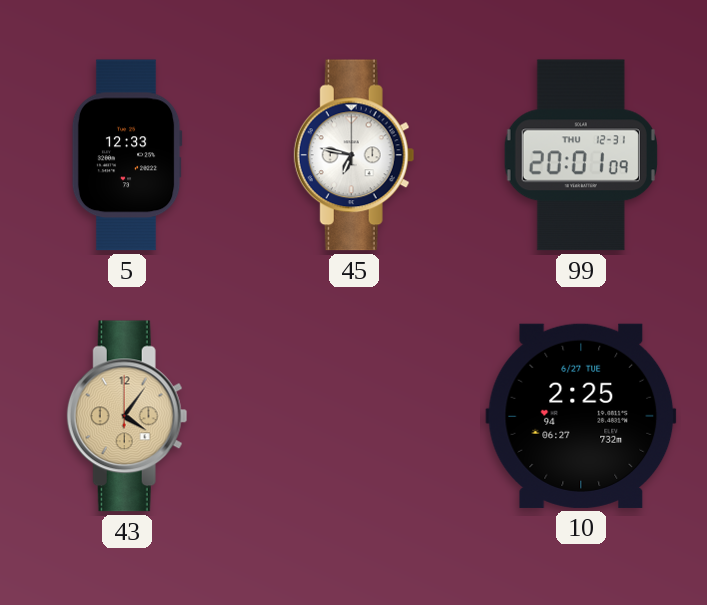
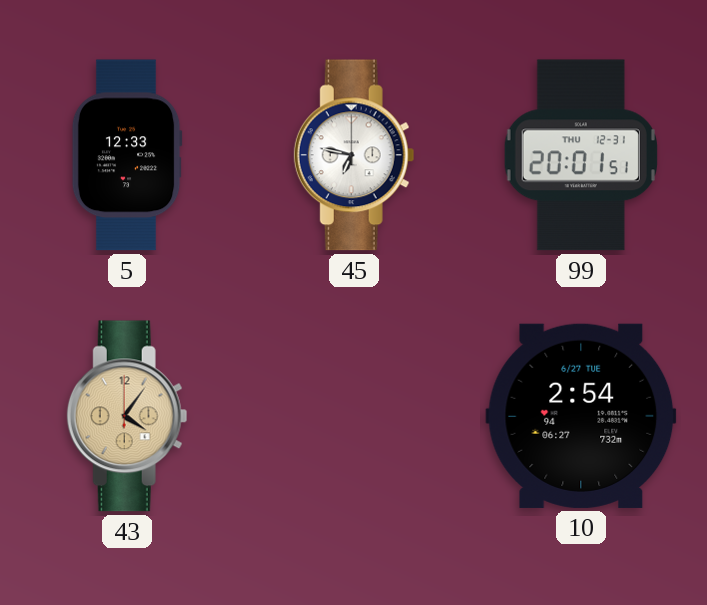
99: 20:01:09 -> 20:01:51 (581, 155)
10: 2:25 -> 2:54 (581, 416)
